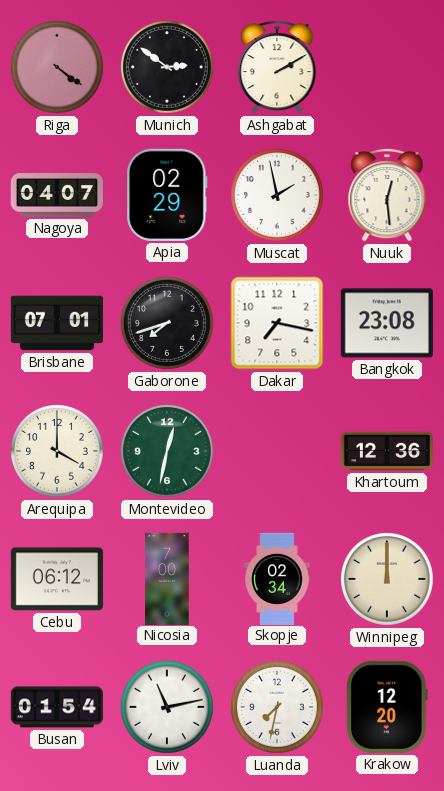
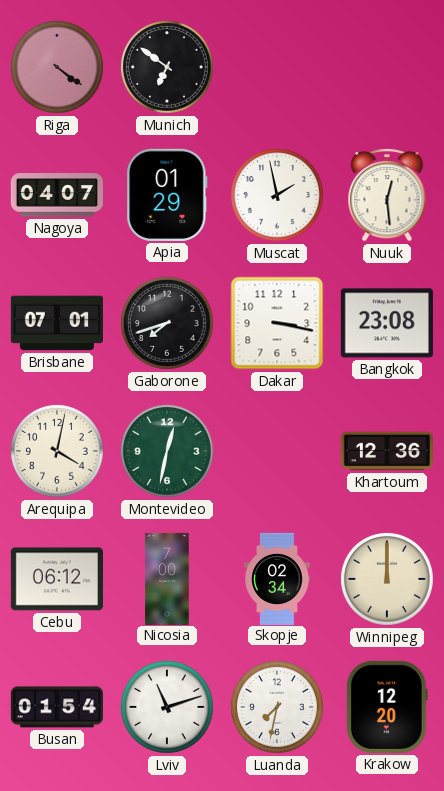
Munich: 2:51 -> 6:51 (167, 67)
Ashgabat: 2:10 -> none (277, 67)
Apia: 02:29 -> 01:29 (167, 195)
Dakar: 7:17 -> 3:17 (277, 323)
Arequipa: 4:00 -> 4:02 (57, 451)
Lviv: 11:13 -> 11:12 (167, 707)
